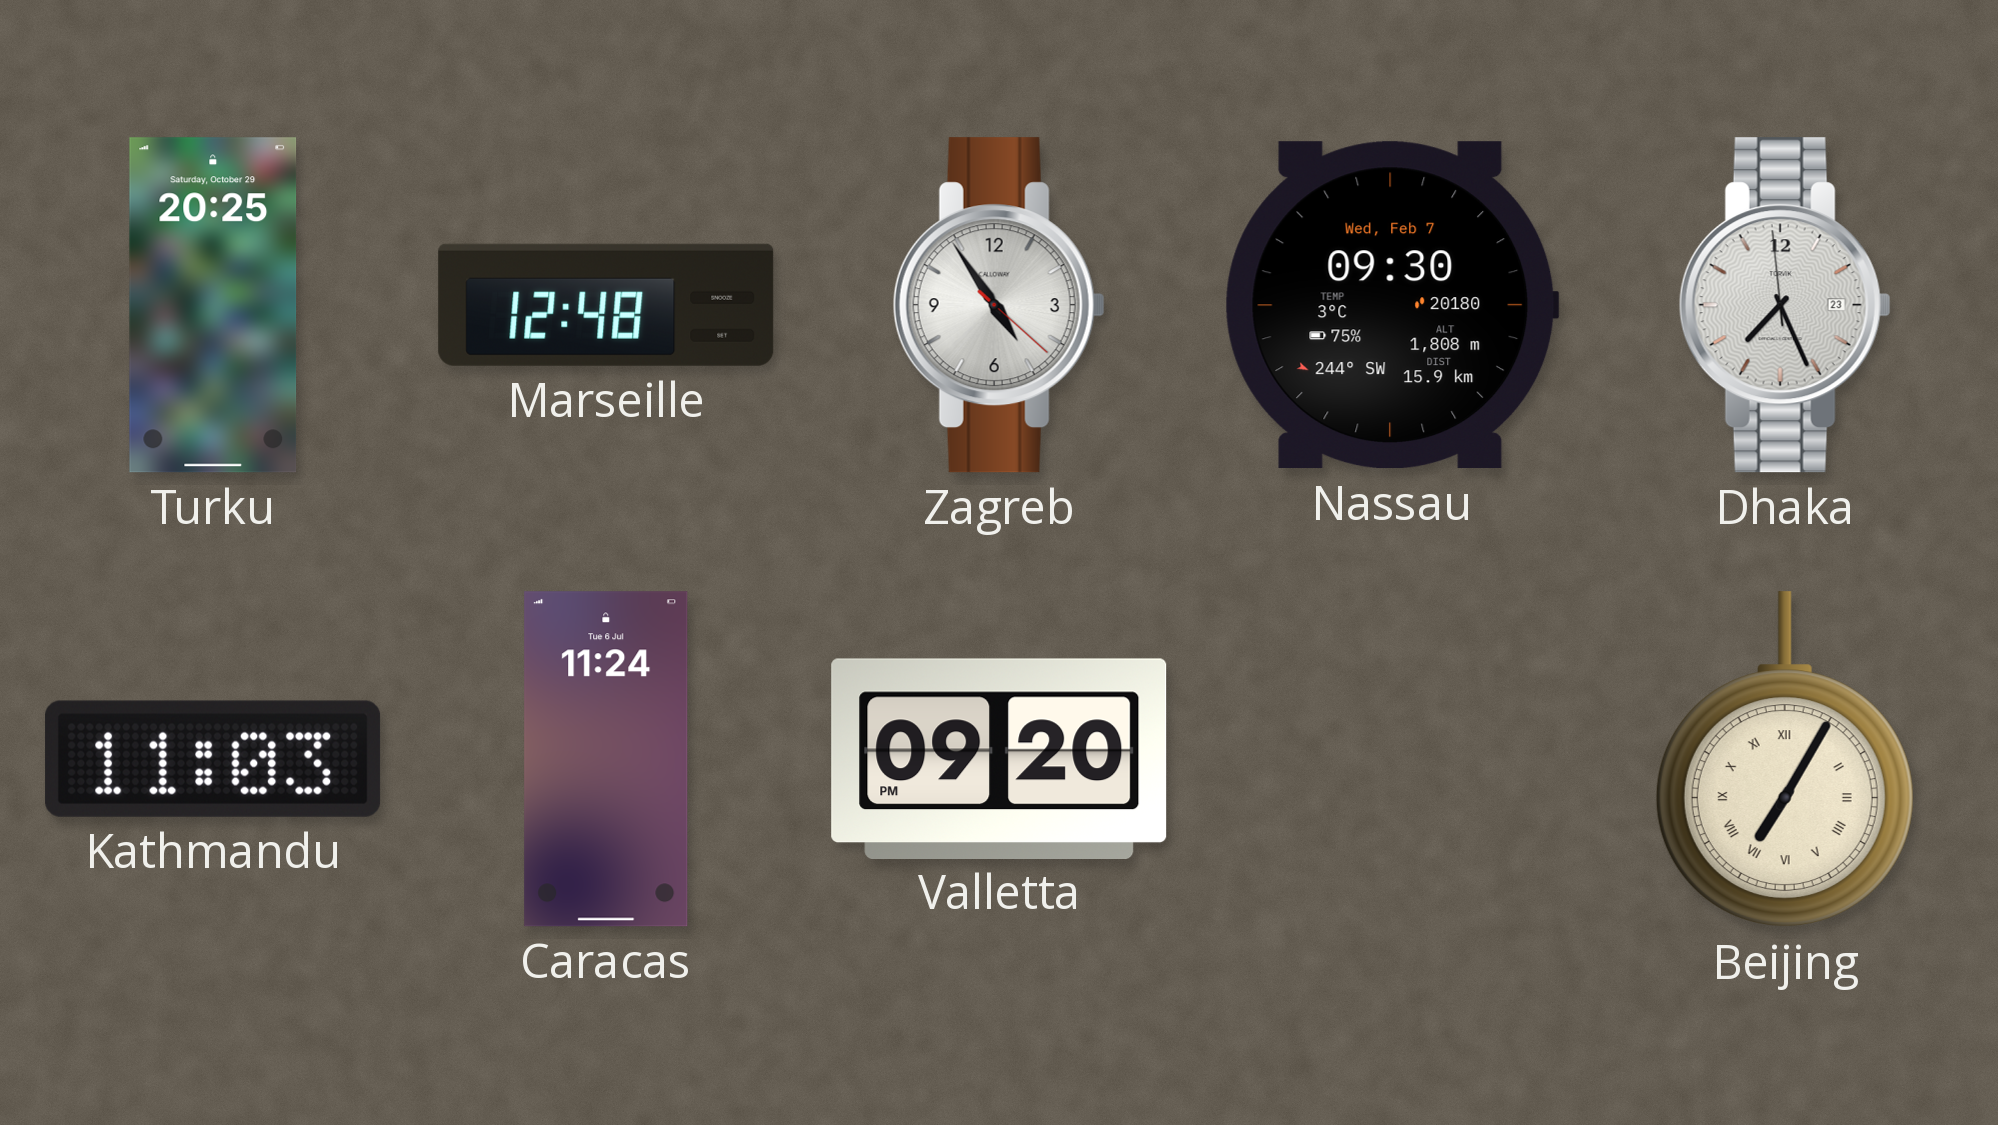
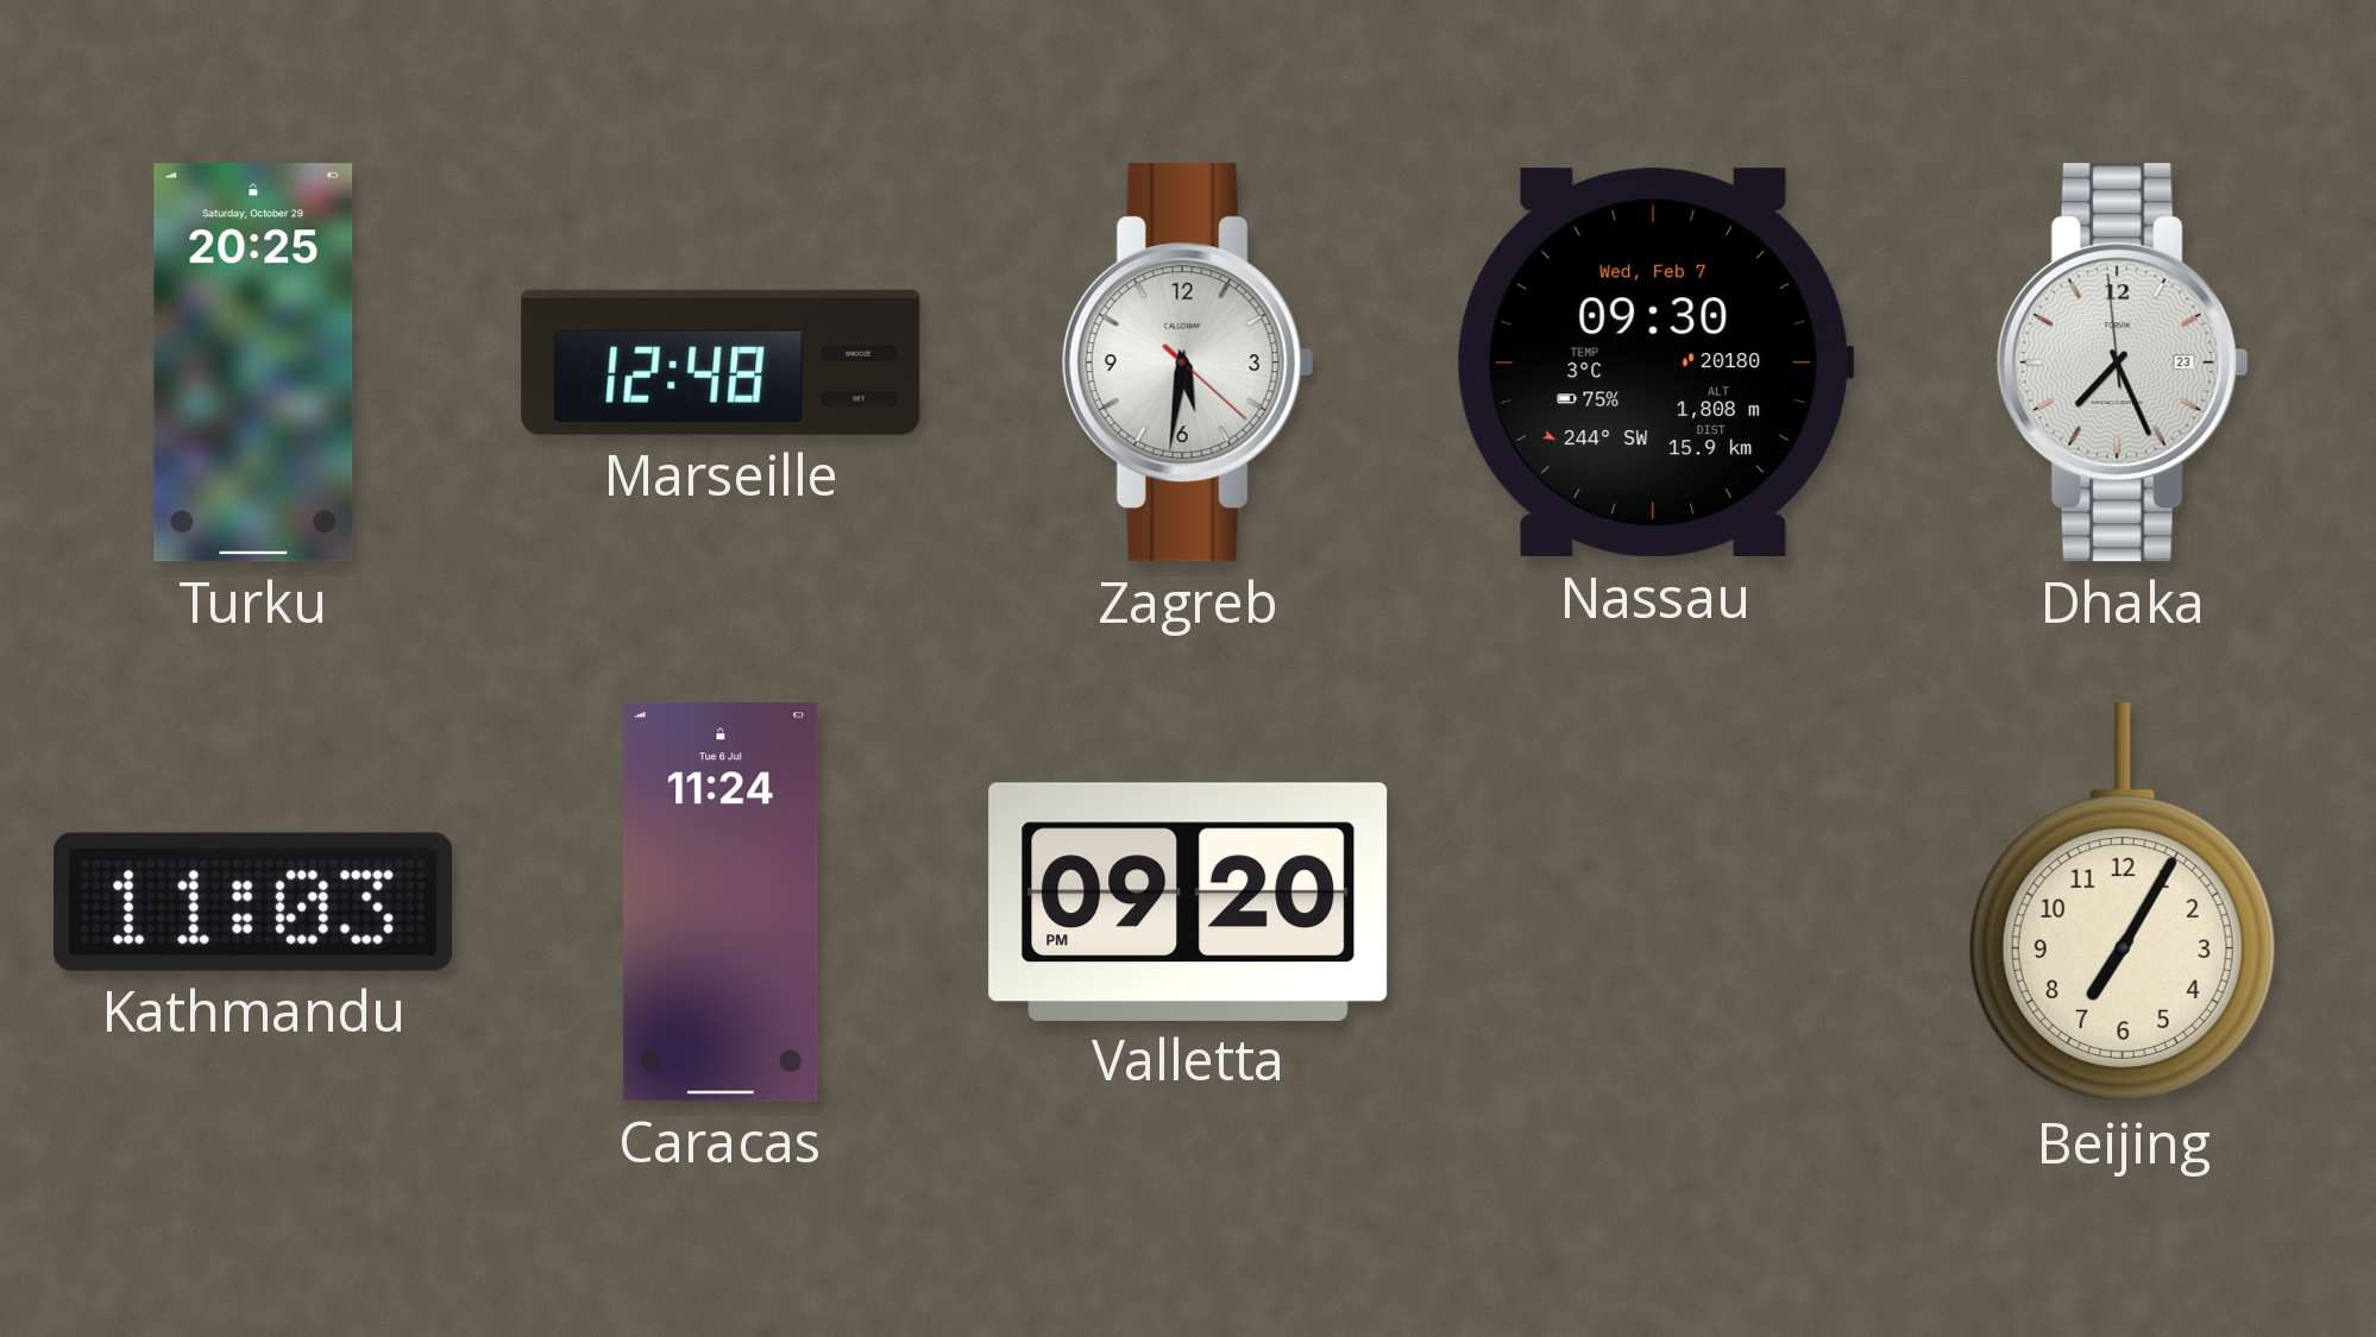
Zagreb: 4:54 -> 5:31 (1188, 362)
Beijing numerals: Roman -> Arabic (2123, 903)
